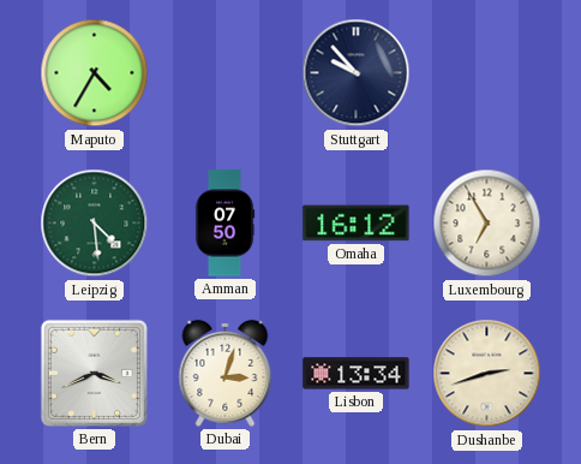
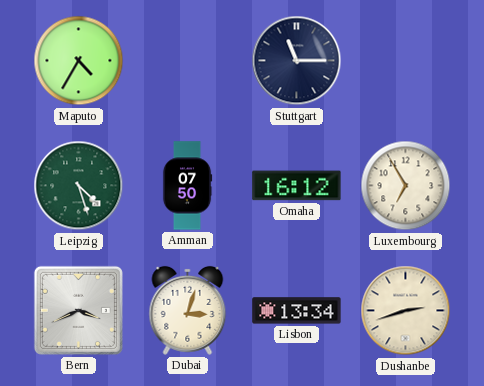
Stuttgart: 9:53 -> 11:15 (297, 61)
Leipzig: 4:29 -> 4:27 (79, 186)
